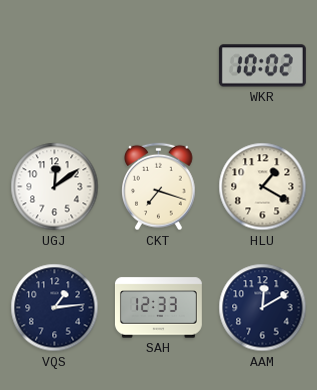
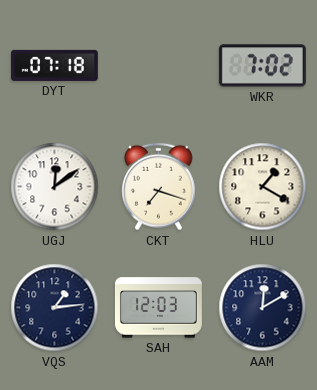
DYT: none -> 07:18 (54, 65)
WKR: 10:02 -> 7:02 (262, 66)
SAH: 12:33 -> 12:03 (158, 308)
